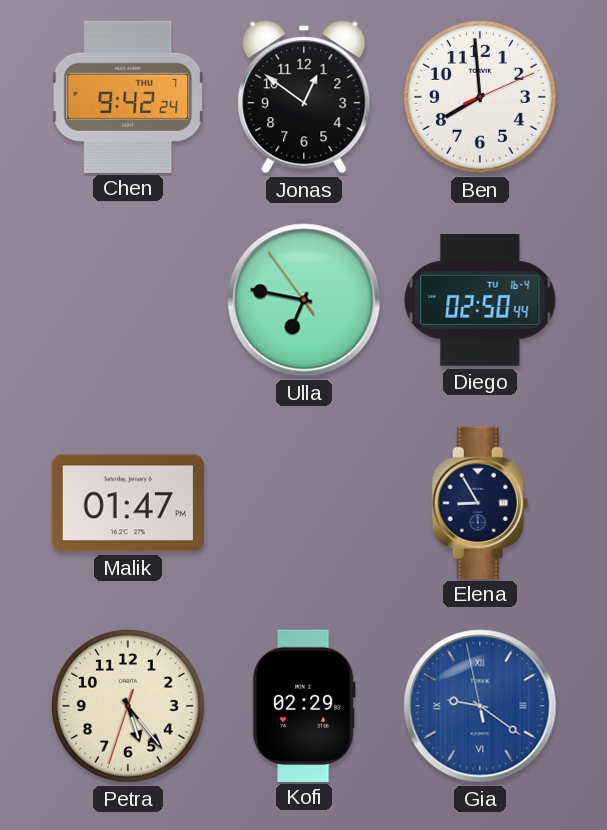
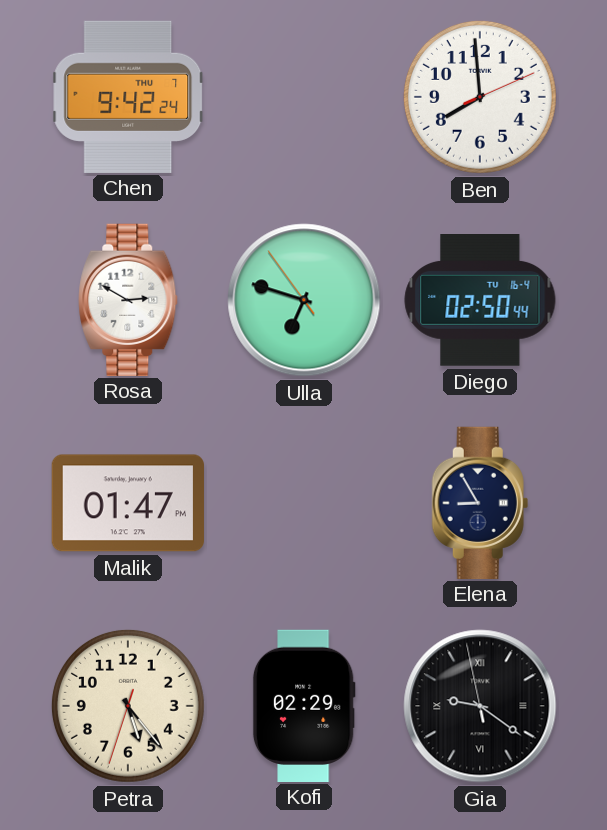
Jonas: 12:51 -> none (304, 97)
Rosa: none -> 2:50 (128, 299)
Ulla: 6:46 -> 6:47 (304, 300)
Gia dial: blue -> black (480, 706)
